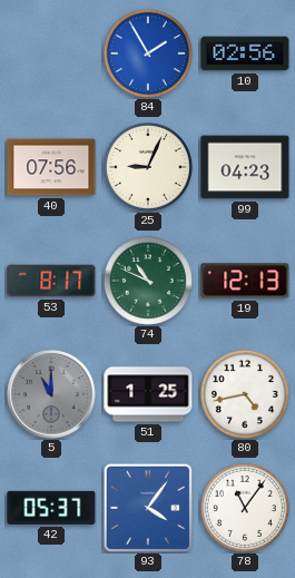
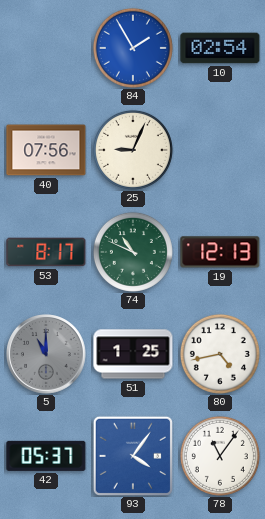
10: 02:56 -> 02:54 (220, 48)
99: 04:23 -> none (245, 167)
